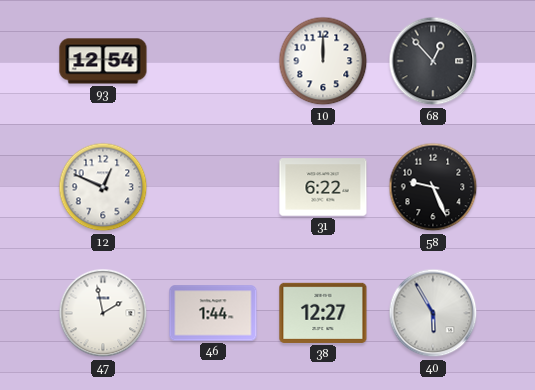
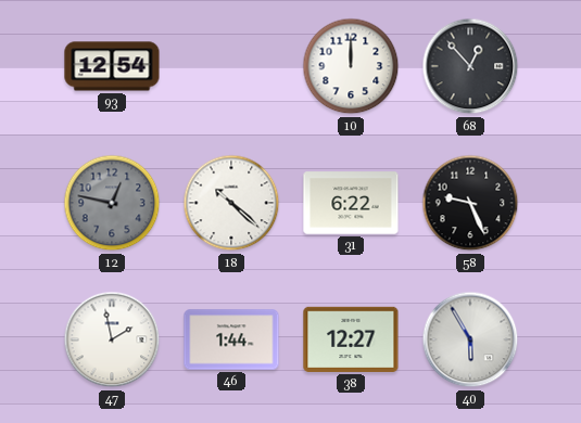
12: 12:49 -> 12:47 (112, 203)
12 dial: white -> grey (112, 203)
18: none -> 10:22 (231, 203)
